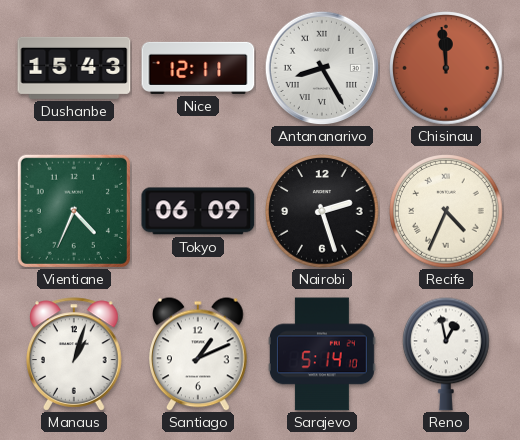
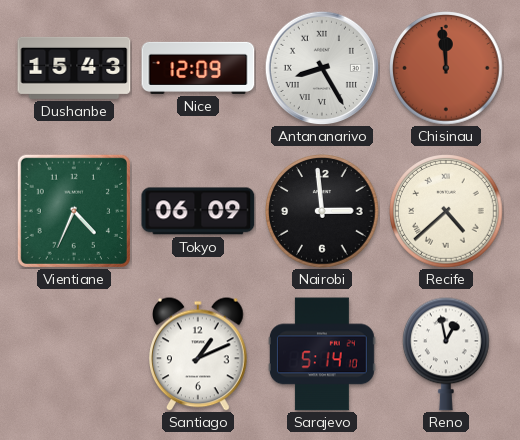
Nice: 12:11 -> 12:09 (198, 68)
Nairobi: 2:27 -> 2:59 (322, 211)
Recife: 4:34 -> 4:38 (446, 211)
Manaus: 1:03 -> none (75, 354)
